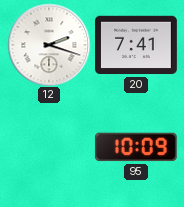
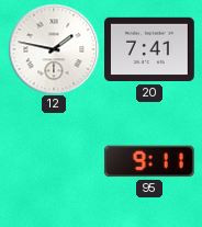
12: 2:18 -> 1:47 (54, 49)
95: 10:09 -> 9:11 (149, 161)
